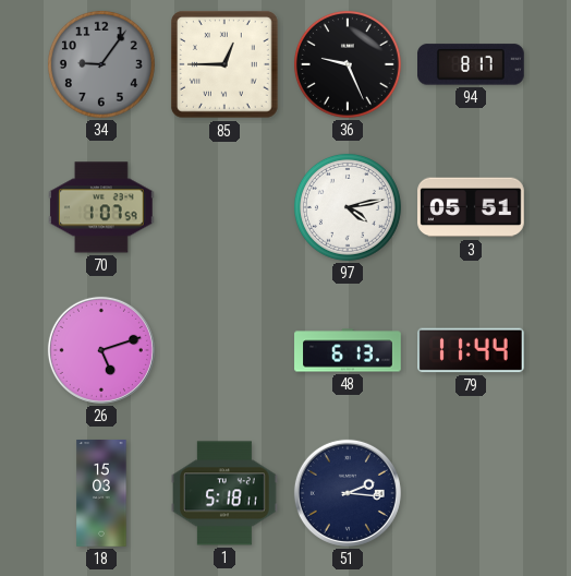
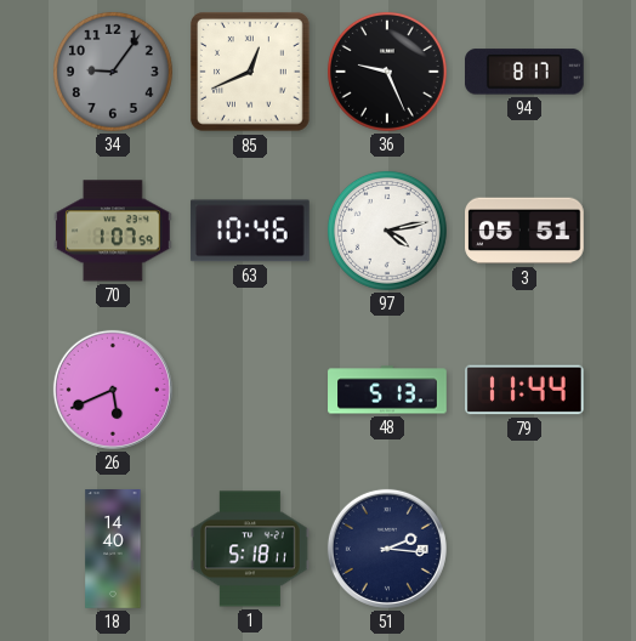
85: 12:45 -> 12:41 (251, 73)
63: none -> 10:46 (250, 231)
26: 5:12 -> 5:41 (113, 390)
48: 6:13 -> 5:13 (387, 390)
18: 15:03 -> 14:40 (113, 549)
